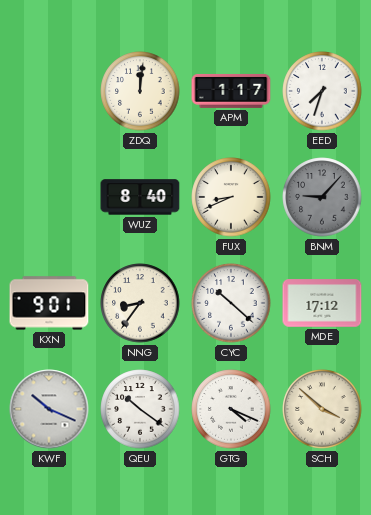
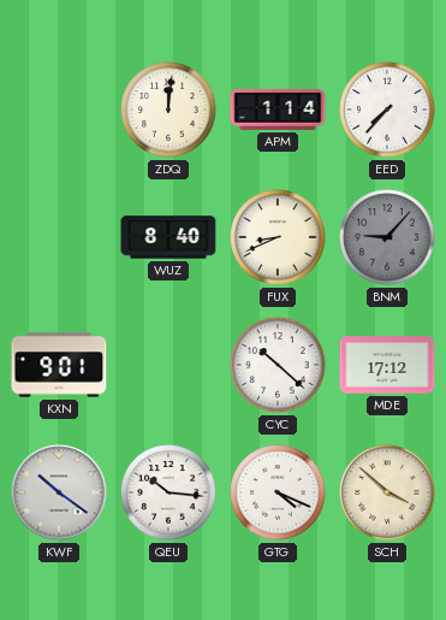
APM: 1:17 -> 1:14 (278, 110)
EED: 7:33 -> 7:37 (387, 110)
NNG: 8:36 -> none (140, 303)
KWF: 10:19 -> 10:21 (59, 492)
QEU: 10:21 -> 10:16 (168, 492)
